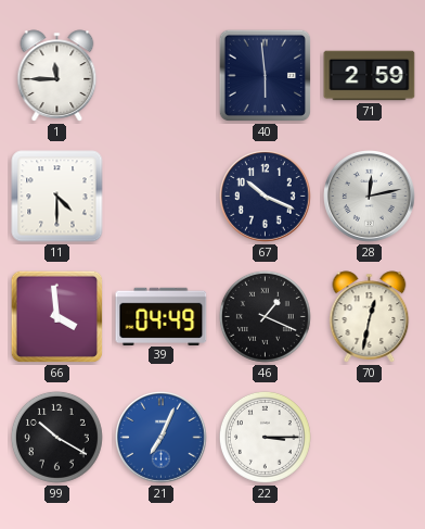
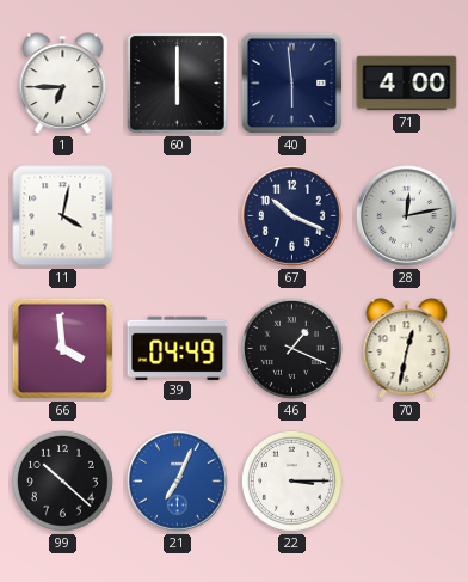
1: 11:45 -> 6:45 (63, 84)
60: none -> 6:00 (178, 84)
71: 2:59 -> 4:00 (407, 84)
11: 4:30 -> 4:02 (63, 216)
99: 10:20 -> 10:22 (62, 480)
